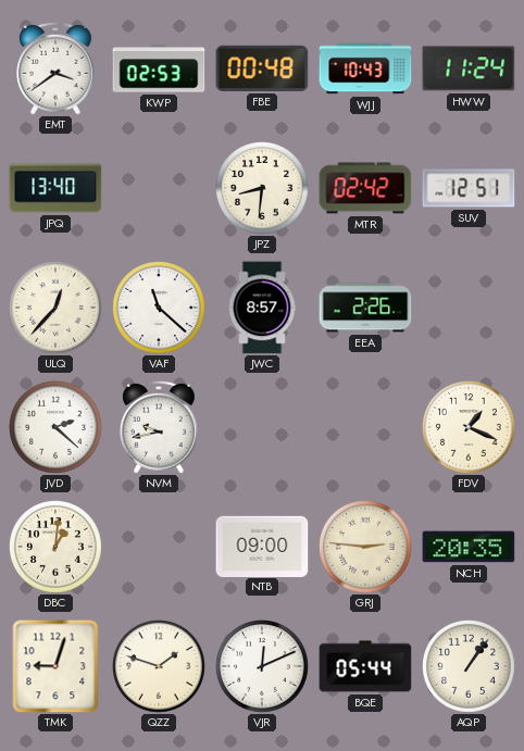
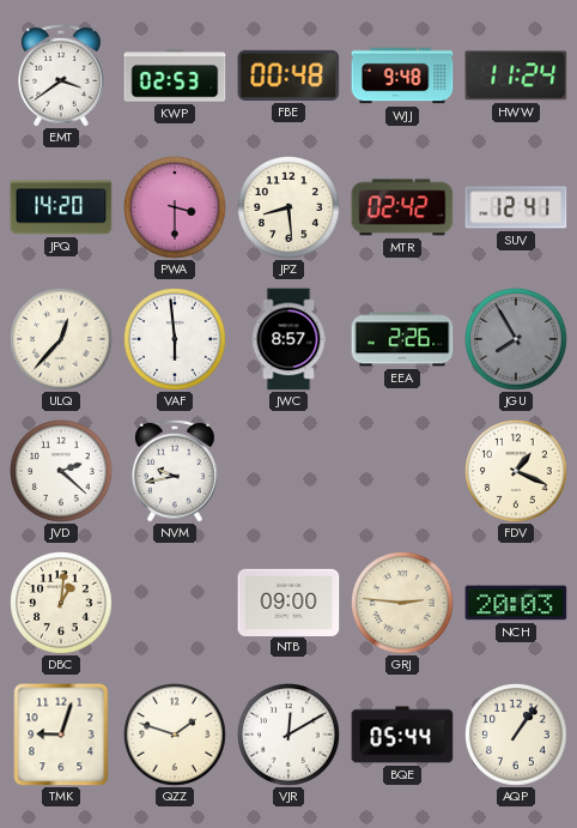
WJJ: 10:43 -> 9:48 (402, 75)
JPQ: 13:40 -> 14:20 (61, 207)
PWA: none -> 3:30 (176, 208)
JPZ: 8:31 -> 8:29 (290, 208)
SUV: 12:51 -> 12:41 (516, 207)
VAF: 11:22 -> 5:59 (176, 340)
JGU: none -> 7:55 (517, 340)
NCH: 20:35 -> 20:03 (516, 603)
VJR: 12:11 -> 12:10 (290, 736)
